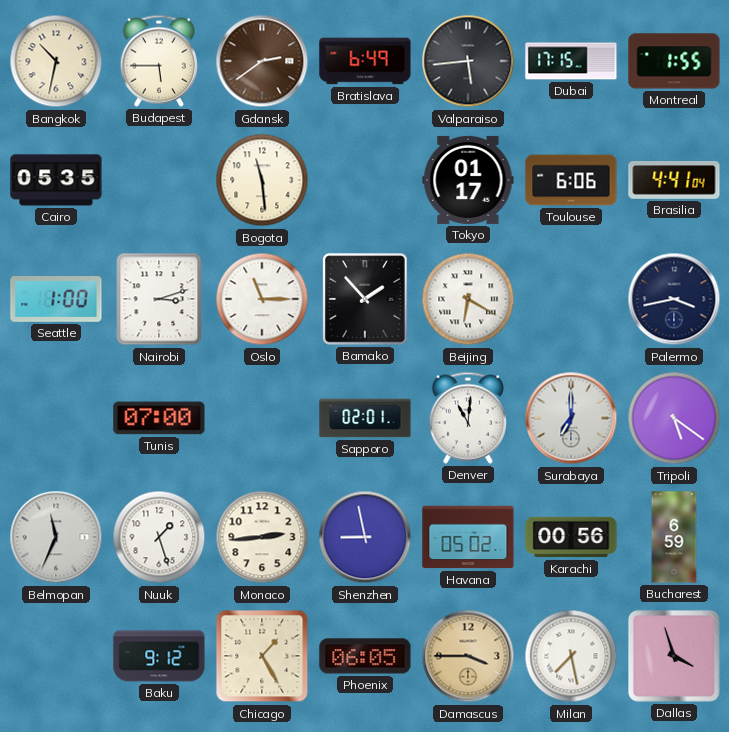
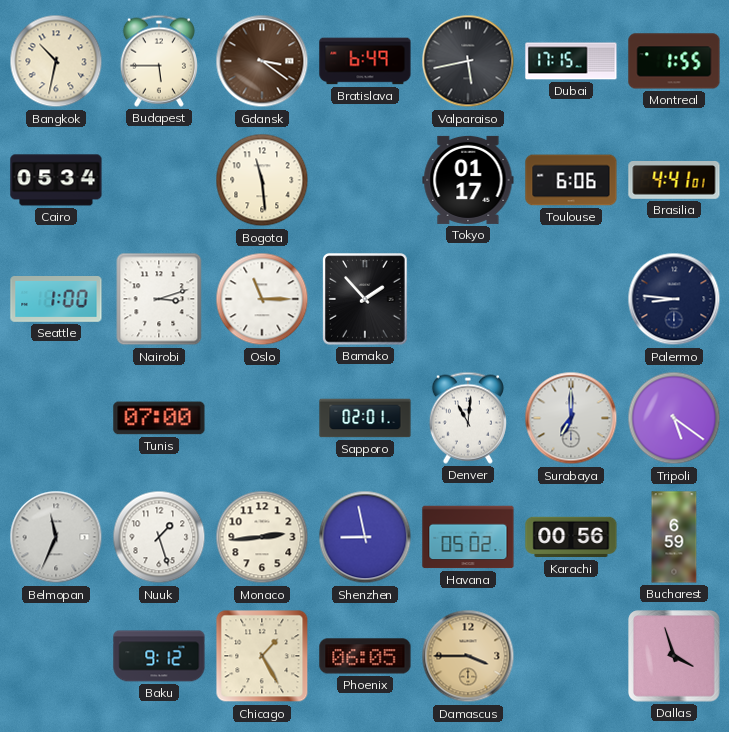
Gdansk: 2:39 -> 3:21 (262, 61)
Valparaiso: 5:44 -> 5:43 (468, 61)
Cairo: 05:35 -> 05:34 (56, 180)
Brasilia: 4:41:04 -> 4:41:01 (674, 181)
Beijing: 6:20 -> none (468, 299)
Palermo: 3:43 -> 8:46 (674, 299)
Milan: 7:28 -> none (571, 656)
